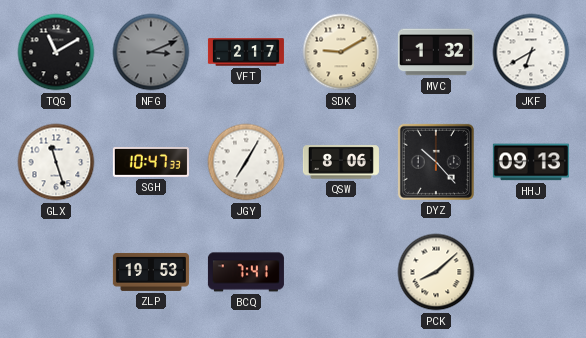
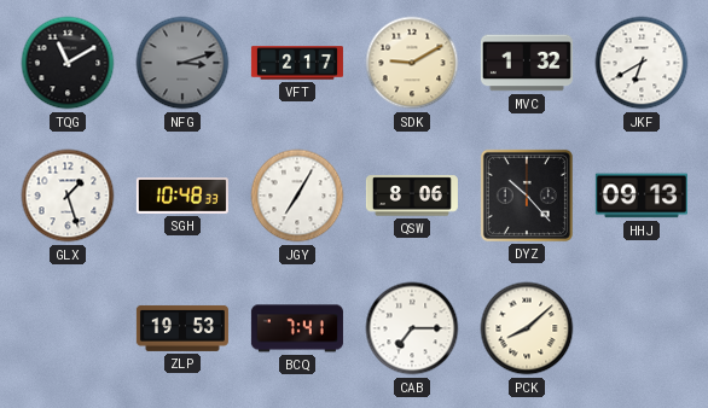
NFG: 3:11 -> 3:12 (182, 63)
GLX: 11:27 -> 1:27 (68, 196)
SGH: 10:47 -> 10:48 (182, 197)
CAB: none -> 7:15 (412, 328)
